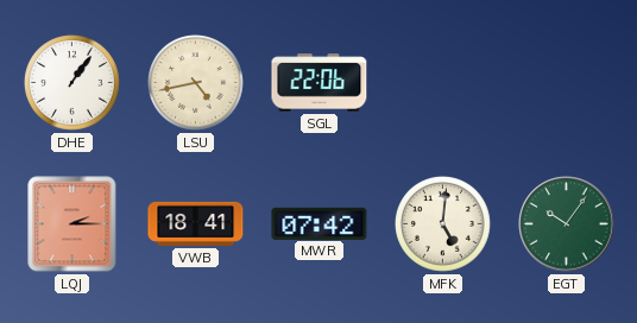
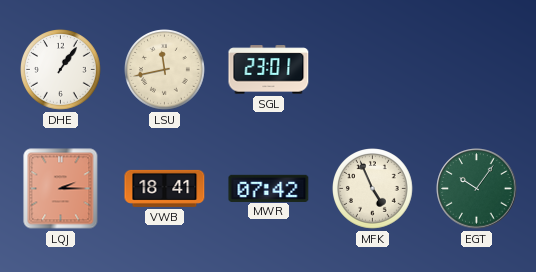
LSU: 4:43 -> 11:43 (165, 70)
SGL: 22:06 -> 23:01 (269, 70)
MFK: 5:01 -> 4:56 (373, 189)
